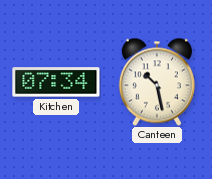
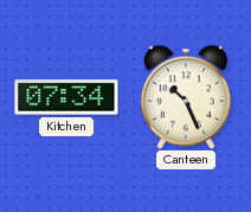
Canteen: 10:28 -> 10:26 (186, 97)
